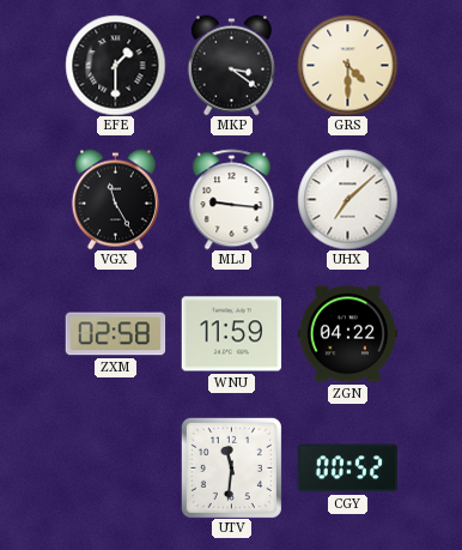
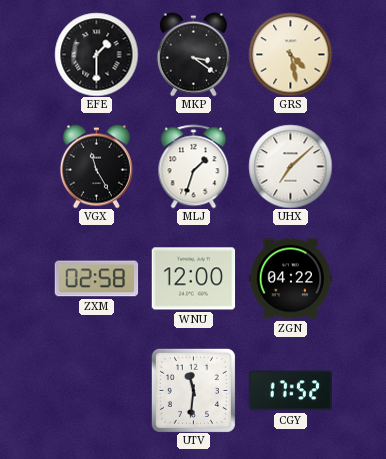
GRS: 4:30 -> 4:28 (290, 54)
MLJ: 9:16 -> 1:33 (194, 166)
WNU: 11:59 -> 12:00 (193, 279)
CGY: 00:52 -> 17:52 (290, 391)
